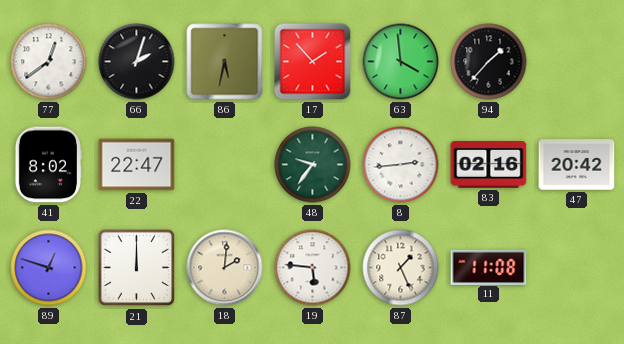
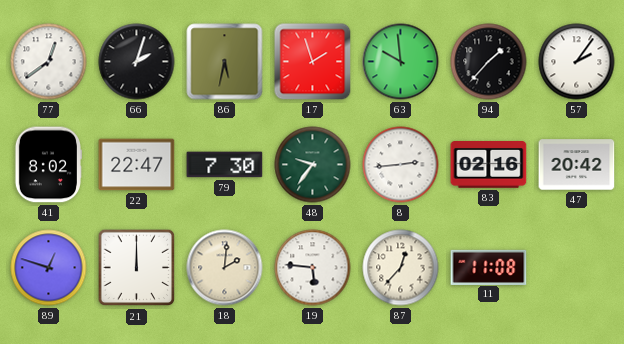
17: 1:53 -> 1:57 (313, 62)
63: 3:59 -> 9:59 (401, 62)
57: none -> 2:06 (577, 62)
79: none -> 7:30 (225, 165)
87: 1:26 -> 12:37 (401, 268)
